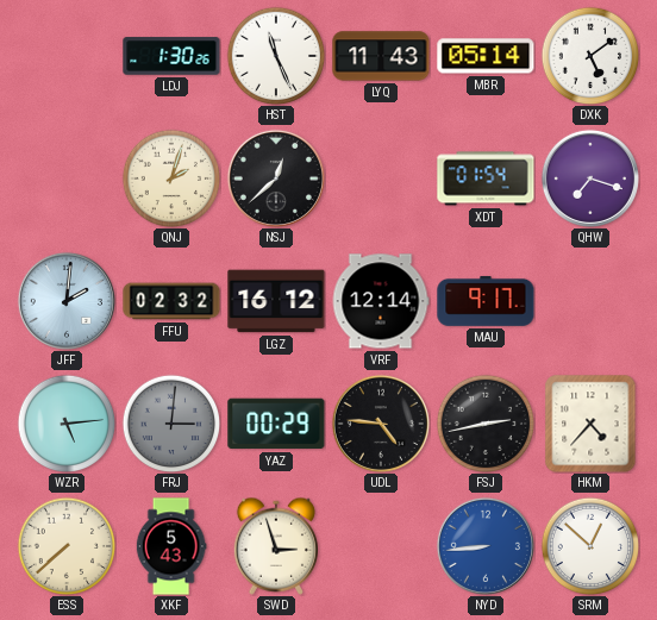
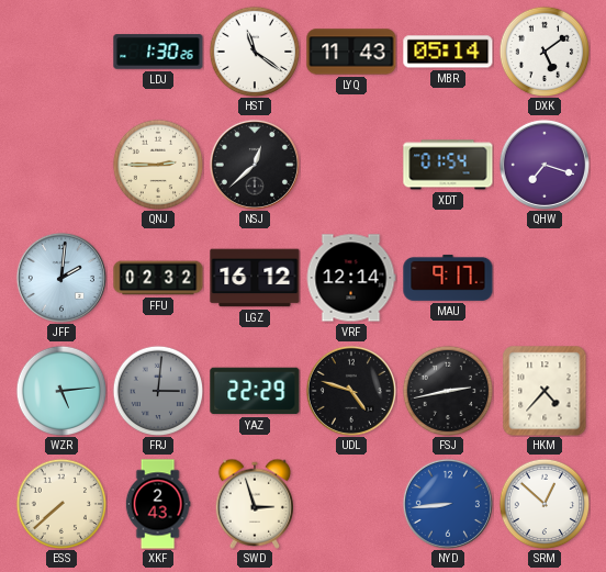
HST: 11:26 -> 11:21 (255, 52)
QNJ: 2:03 -> 2:45 (158, 165)
YAZ: 00:29 -> 22:29 (255, 391)
UDL: 4:46 -> 4:48 (351, 391)
XKF: 5:43 -> 2:43 (158, 504)
